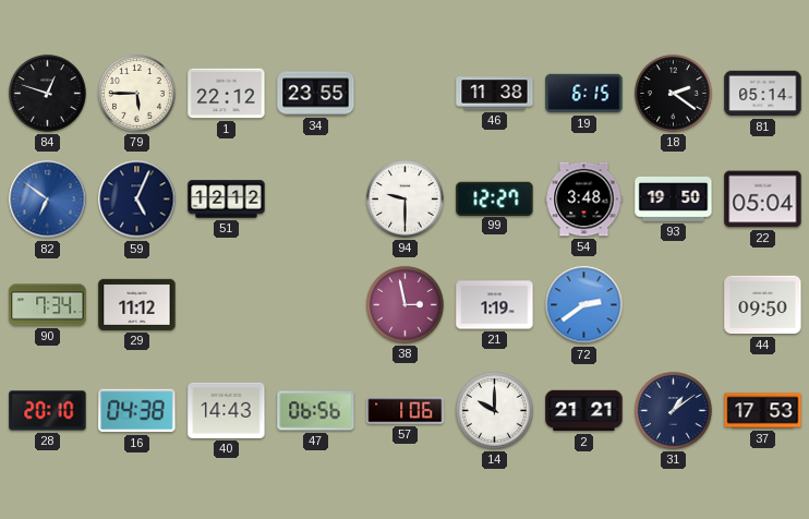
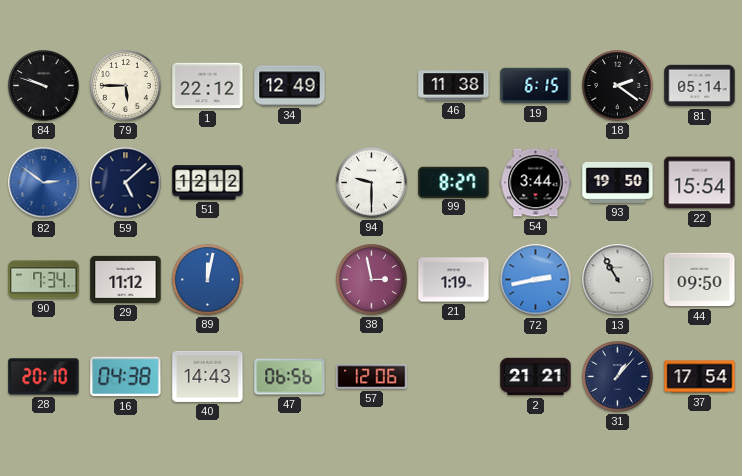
84: 12:48 -> 9:48 (44, 86)
34: 23:55 -> 12:49 (290, 86)
82: 6:51 -> 2:51 (44, 183)
59: 5:04 -> 5:08 (126, 183)
99: 12:27 -> 8:27 (454, 182)
54: 3:48 -> 3:44 (536, 183)
22: 05:04 -> 15:54 (700, 183)
89: none -> 12:02 (208, 280)
72: 2:39 -> 2:43 (536, 280)
13: none -> 10:55 (618, 280)
57: 1:06 -> 12:06 (372, 377)
14: 10:00 -> none (495, 411)
31: 1:09 -> 1:07 (618, 377)
37: 17:53 -> 17:54 (700, 377)
